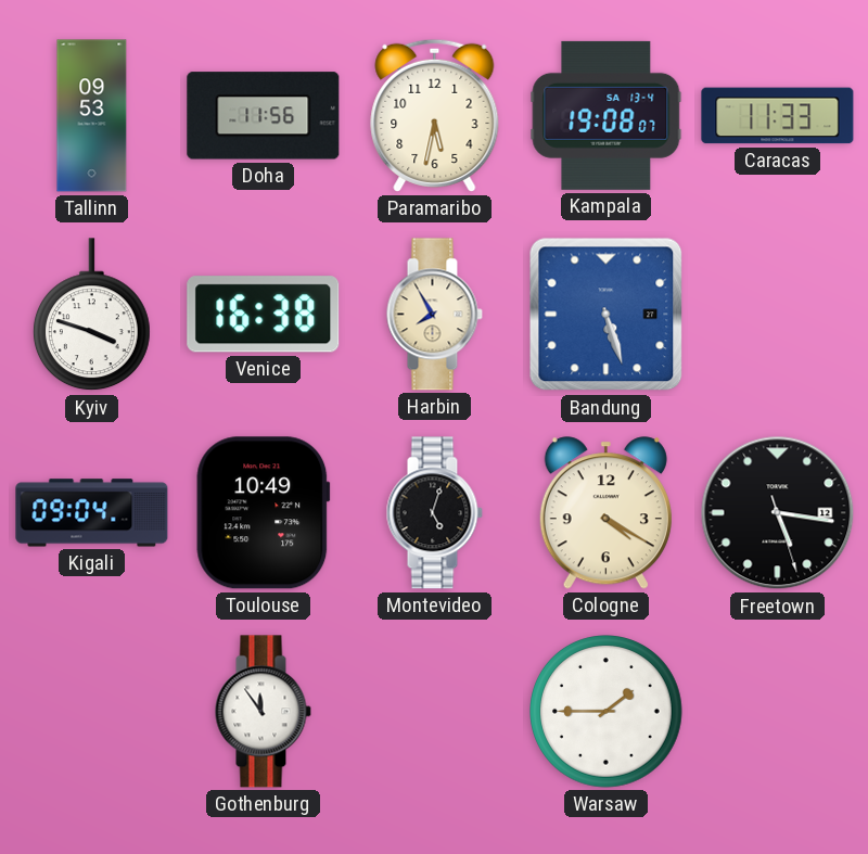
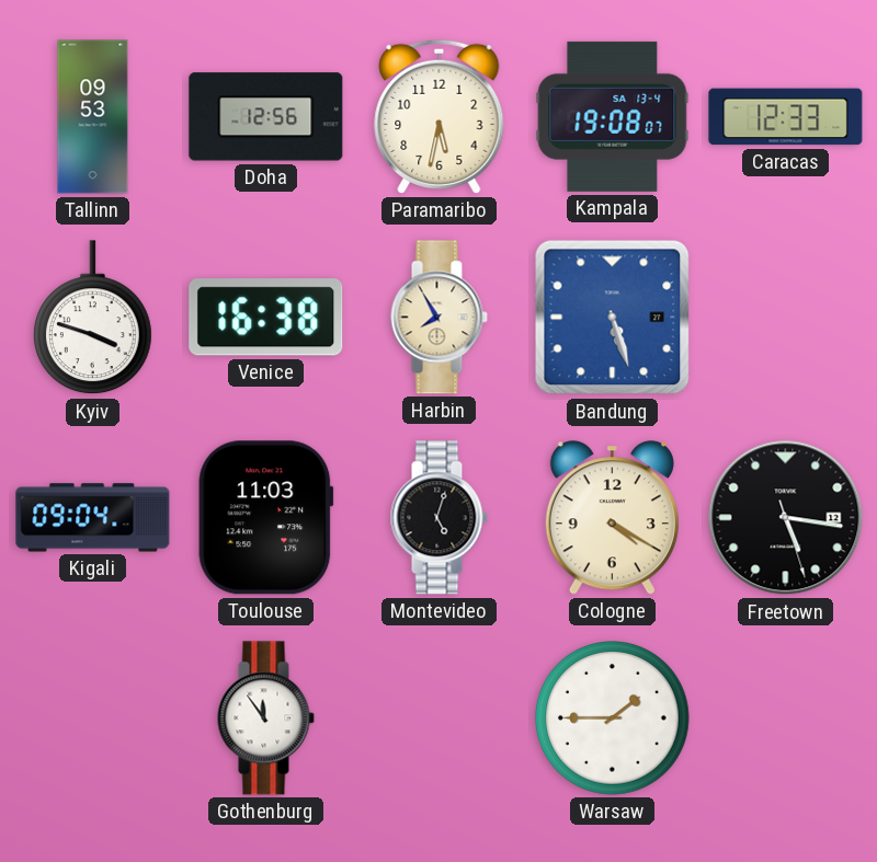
Doha: 11:56 -> 12:56 (266, 117)
Caracas: 11:33 -> 12:33 (786, 117)
Toulouse: 10:49 -> 11:03 (266, 518)
